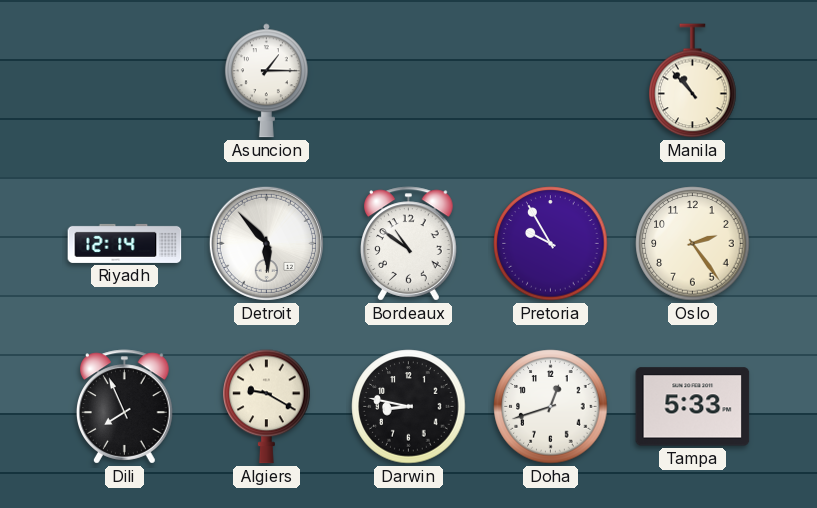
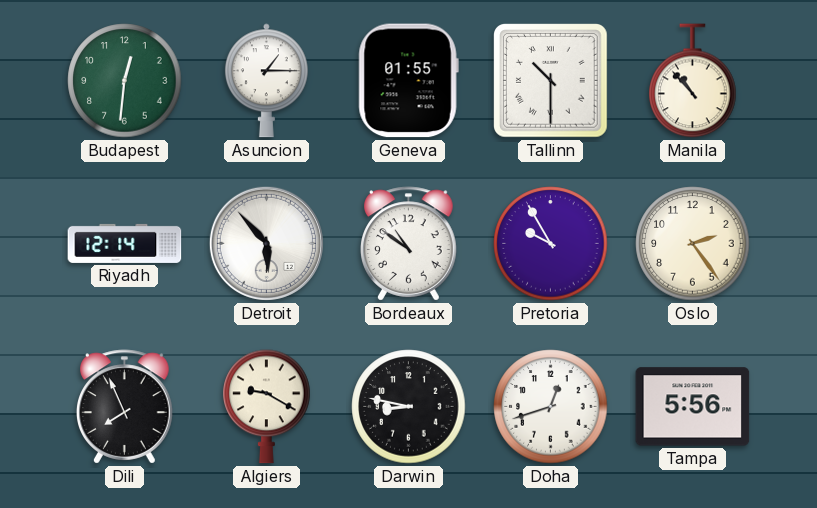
Budapest: none -> 12:31 (125, 81)
Geneva: none -> 01:55 (408, 81)
Tallinn: none -> 10:30 (551, 81)
Tampa: 5:33 -> 5:56 (693, 407)
